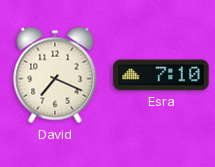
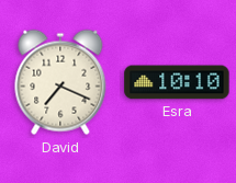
Esra: 7:10 -> 10:10 (177, 82)
